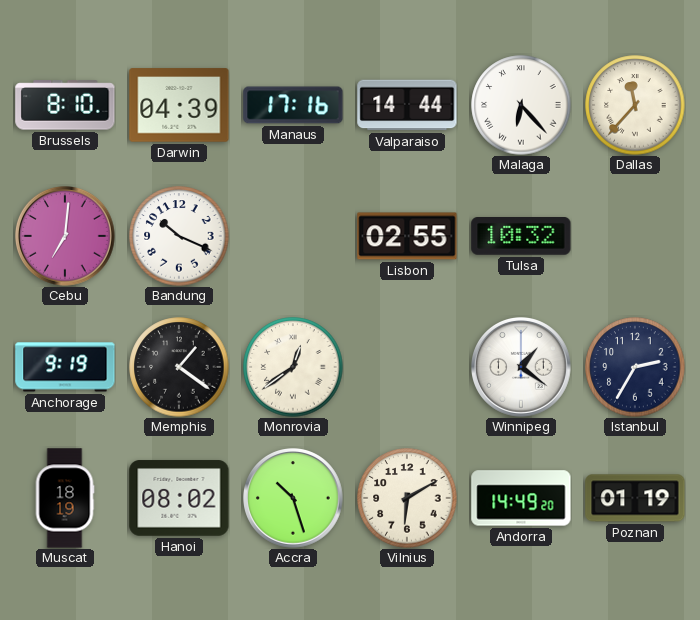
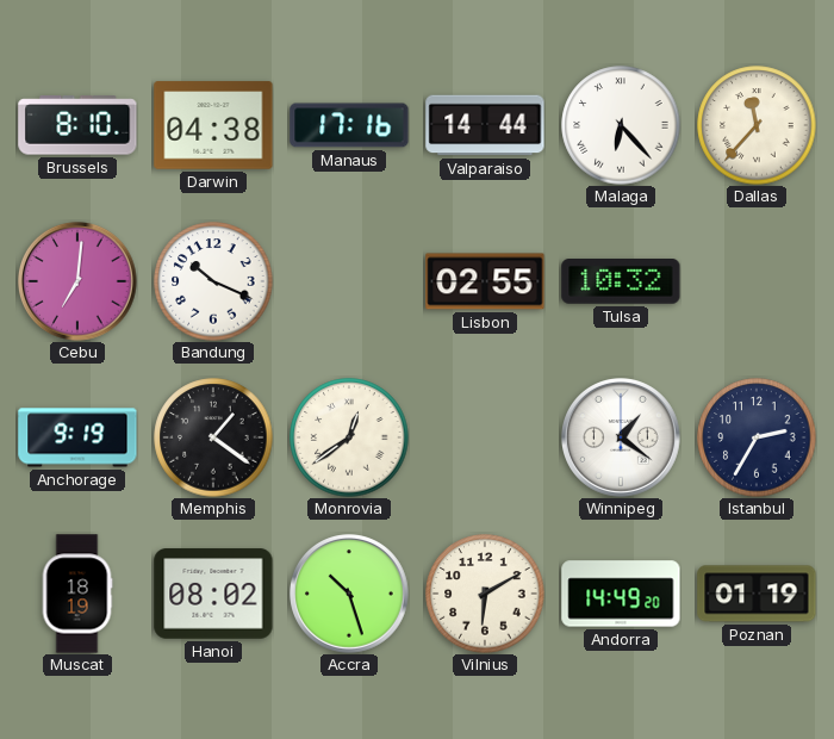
Darwin: 04:39 -> 04:38 (213, 125)
